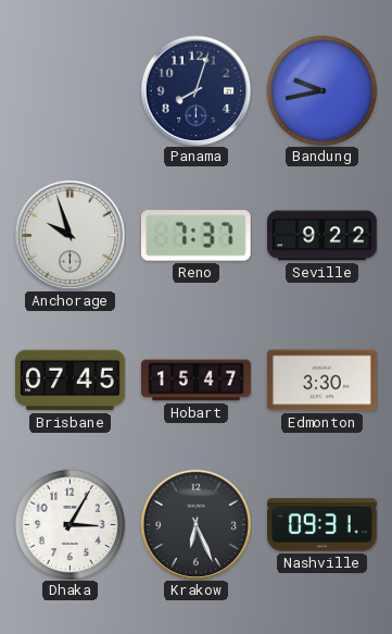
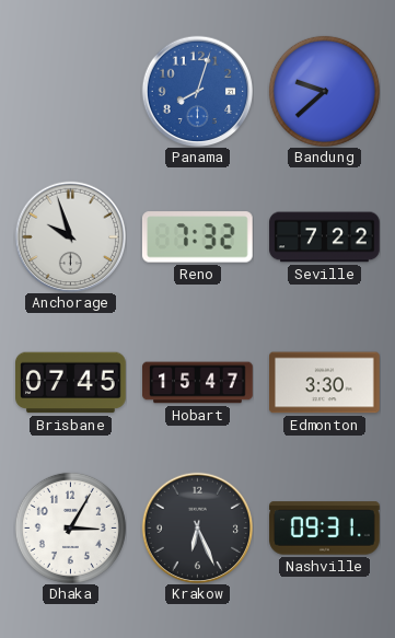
Panama dial: navy -> blue (197, 91)
Bandung: 9:43 -> 9:38 (324, 91)
Reno: 7:37 -> 7:32 (197, 237)
Seville: 9:22 -> 7:22 (325, 237)
